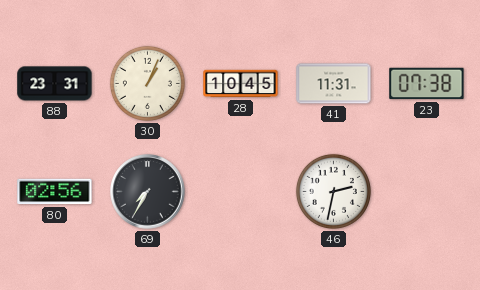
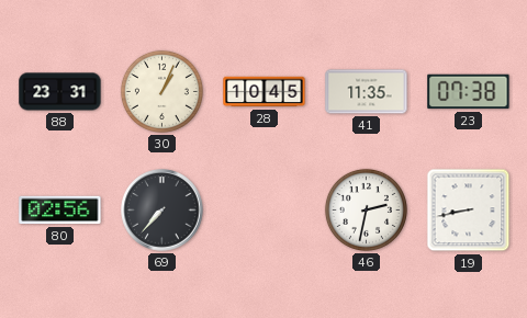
41: 11:31 -> 11:35 (367, 92)
69: 7:35 -> 7:37 (162, 211)
19: none -> 8:43 (469, 211)
